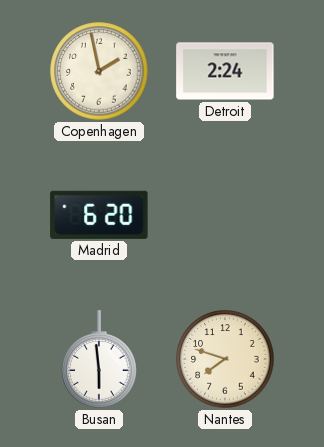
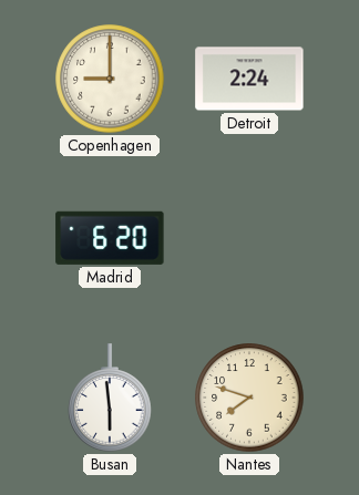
Copenhagen: 1:58 -> 9:00 (110, 79)
